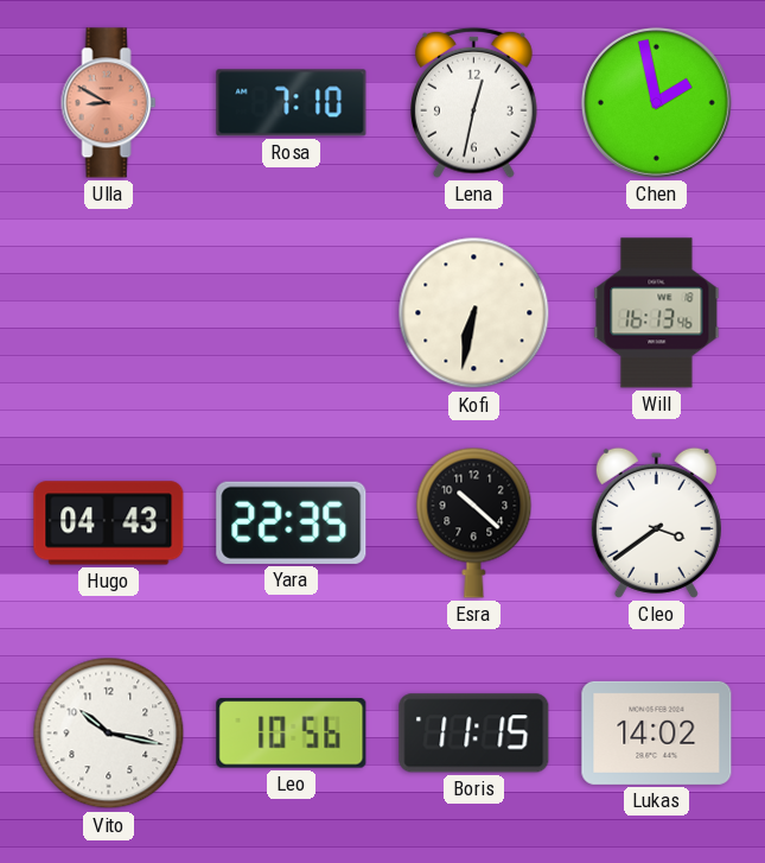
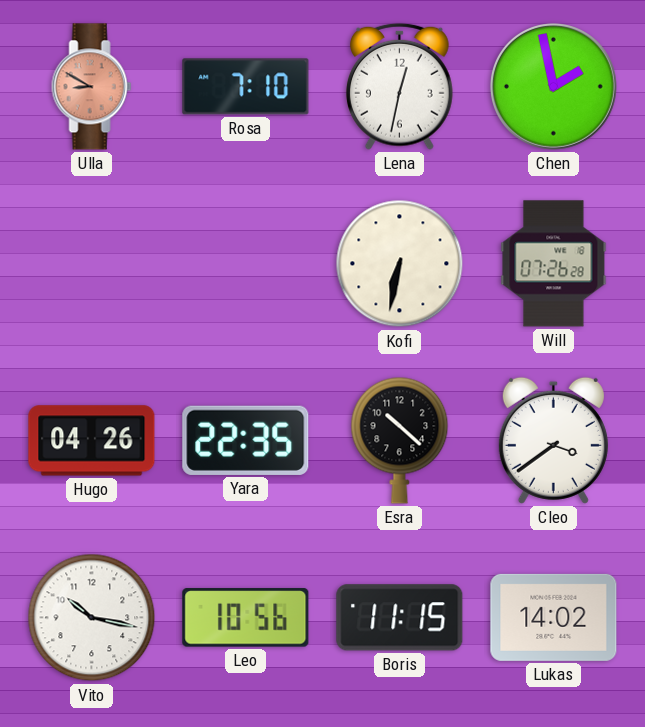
Will: 16:13 -> 07:26 (554, 264)
Hugo: 04:43 -> 04:26 (92, 441)
